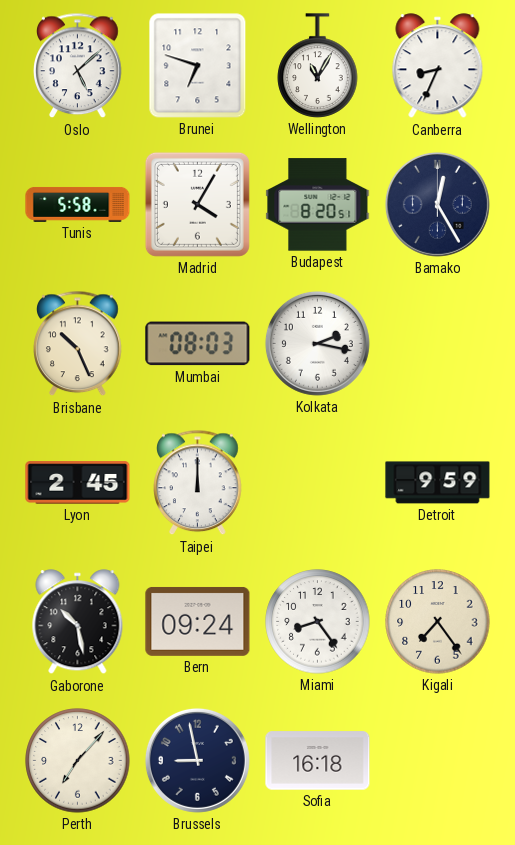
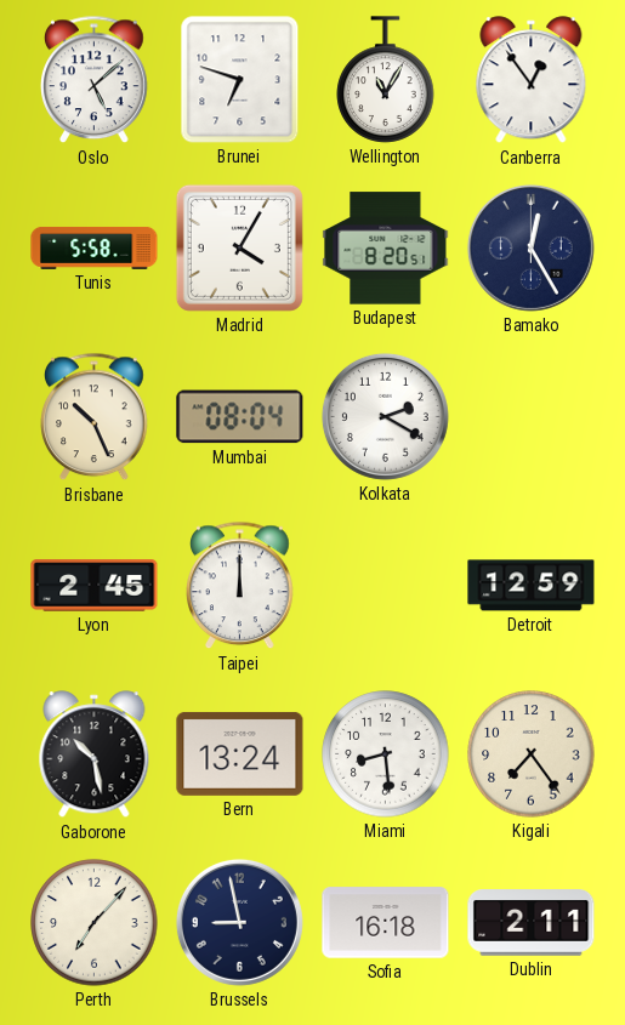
Canberra: 8:34 -> 12:54 (532, 80)
Mumbai: 08:03 -> 08:04 (240, 417)
Kolkata: 2:17 -> 2:20 (385, 416)
Detroit: 9:59 -> 12:59 (532, 586)
Bern: 09:24 -> 13:24 (240, 753)
Miami: 8:24 -> 8:29 (386, 754)
Dublin: none -> 2:11 (532, 923)
